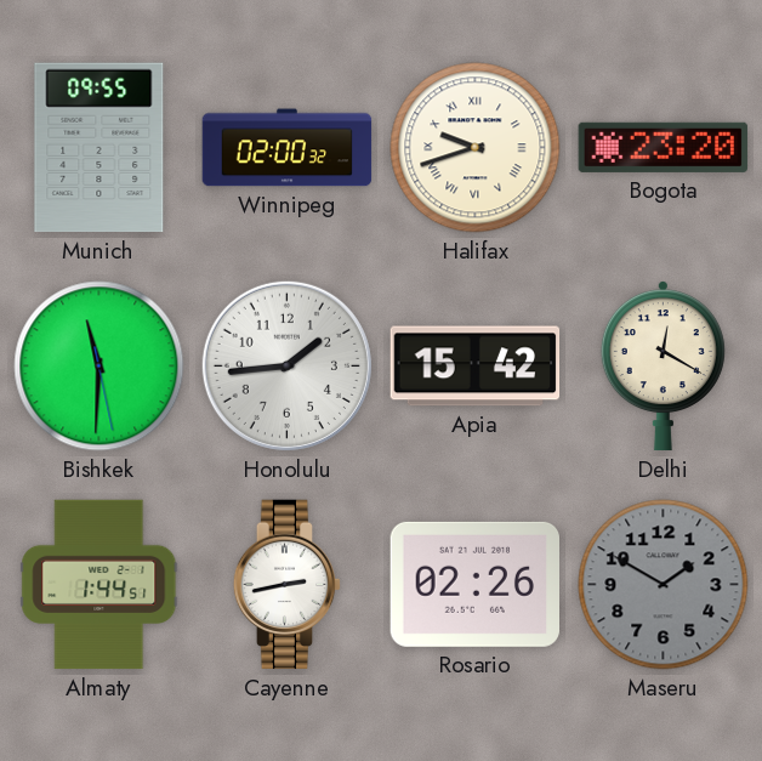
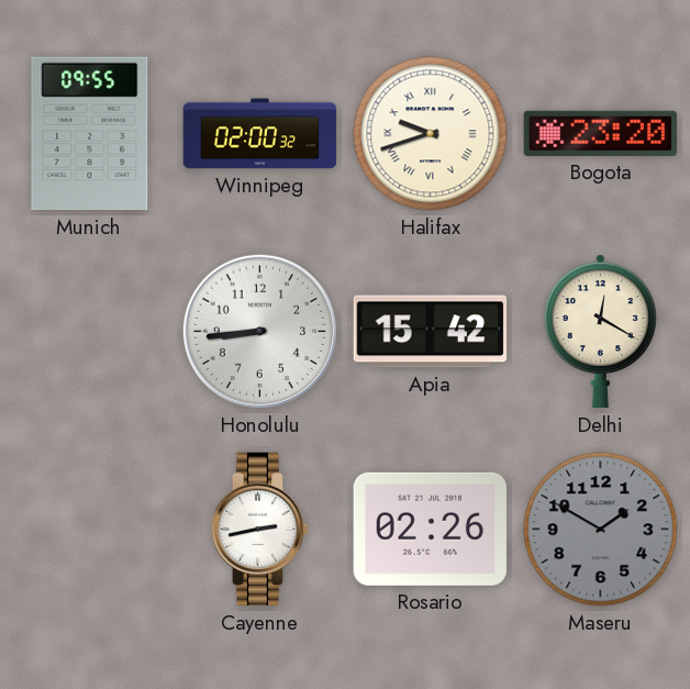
Bishkek: 11:30 -> none (99, 367)
Honolulu: 1:44 -> 8:44 (259, 331)
Almaty: 1:44 -> none (99, 585)
